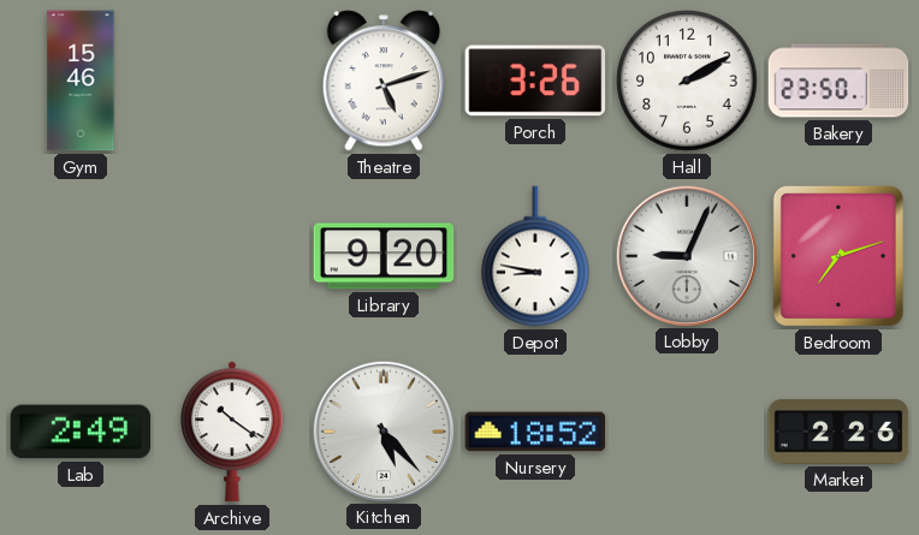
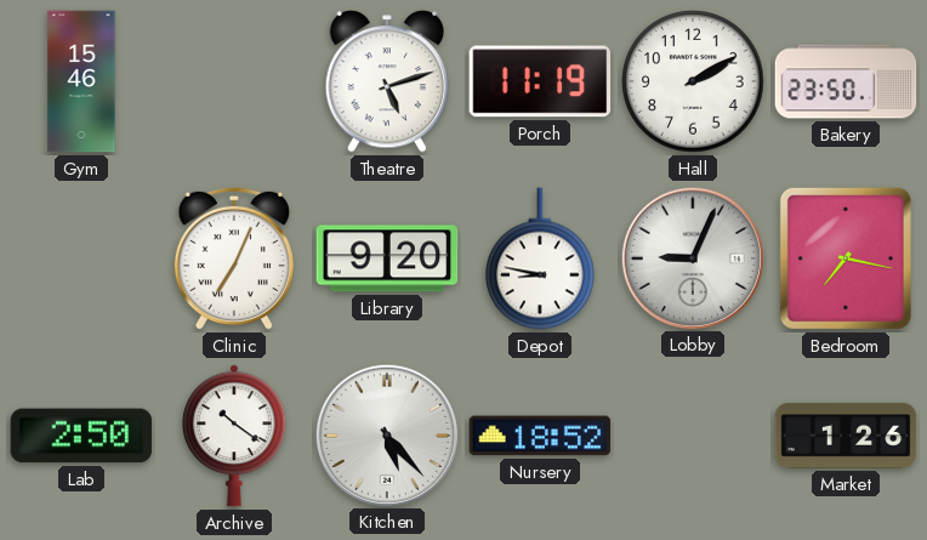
Porch: 3:26 -> 11:19 (540, 81)
Clinic: none -> 7:04 (234, 258)
Bedroom: 7:12 -> 7:17 (846, 258)
Lab: 2:49 -> 2:50 (81, 436)
Market: 2:26 -> 1:26 (846, 436)
